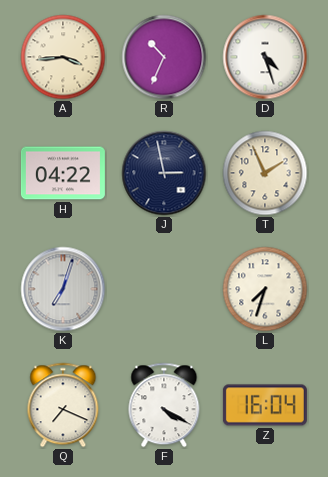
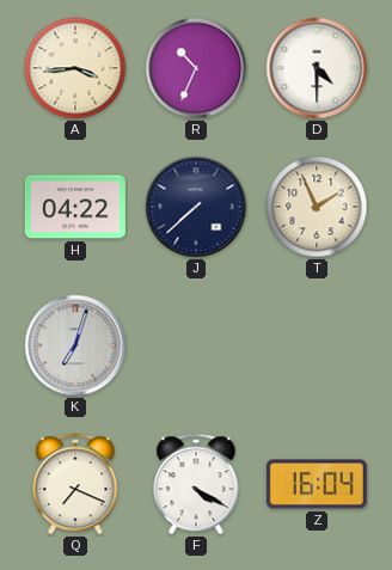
D: 4:27 -> 4:30 (317, 68)
J: 2:58 -> 7:38 (196, 207)
L: 7:33 -> none (265, 289)
